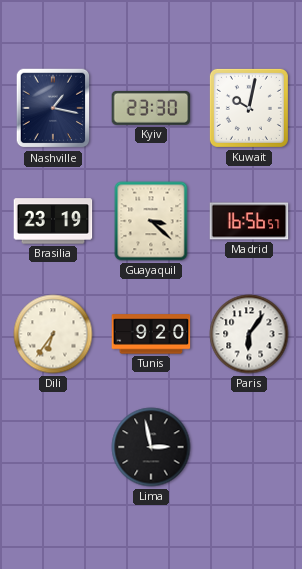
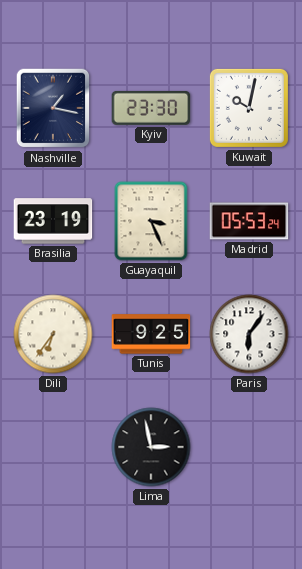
Guayaquil: 3:22 -> 3:26 (151, 221)
Madrid: 16:56 -> 05:53 (249, 221)
Tunis: 9:20 -> 9:25 (151, 334)
